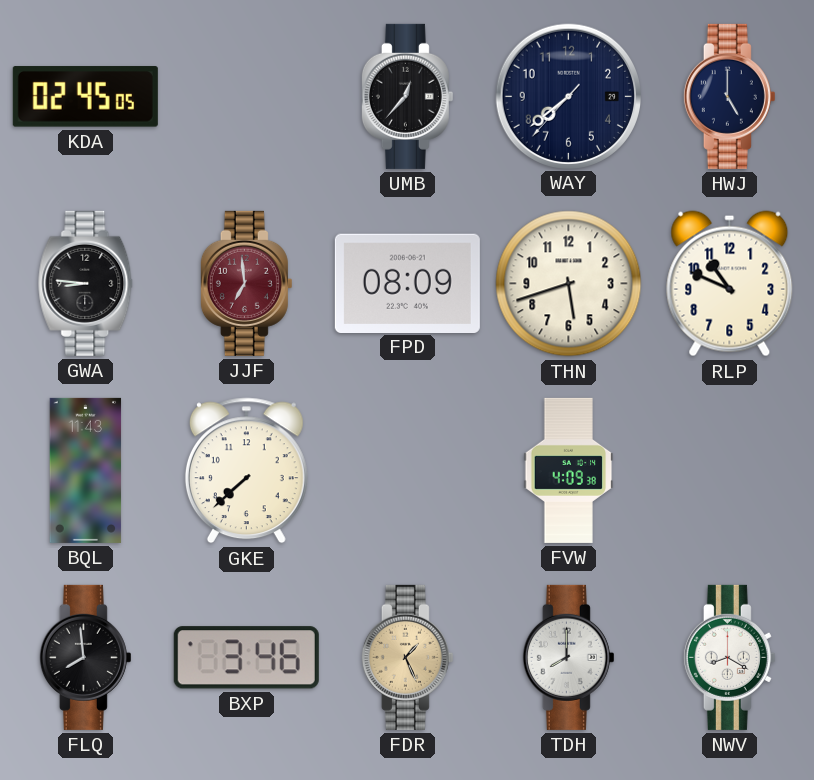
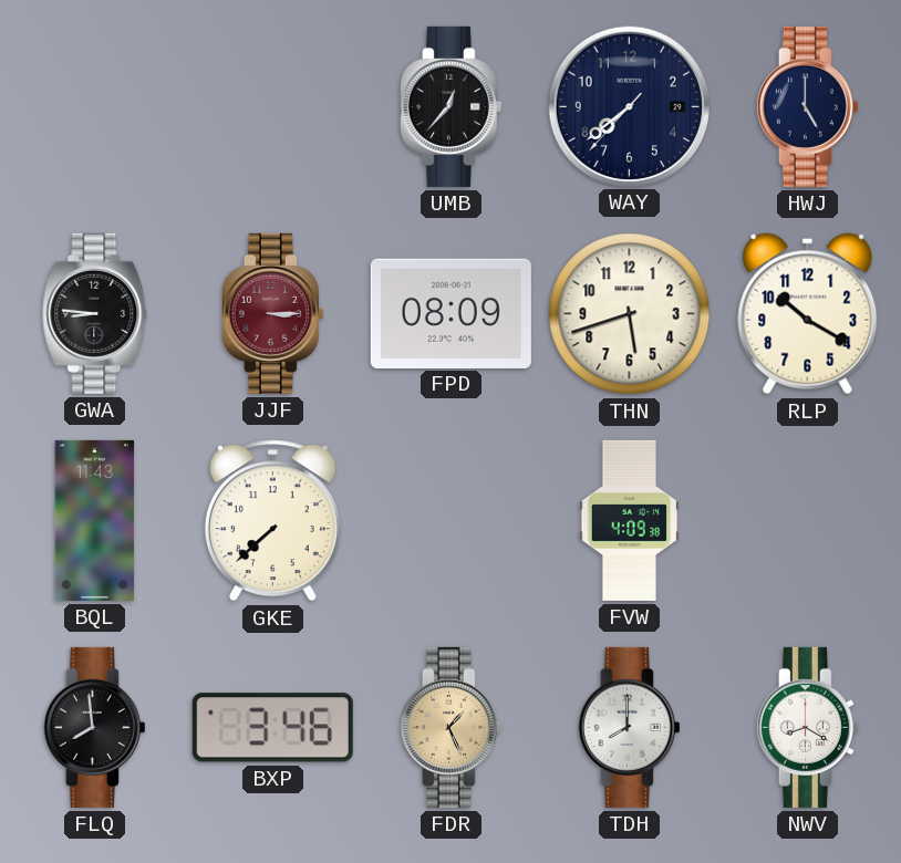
KDA: 02:45 -> none (85, 97)
JJF: 6:59 -> 3:15 (272, 313)
RLP: 10:49 -> 10:20 (808, 314)
